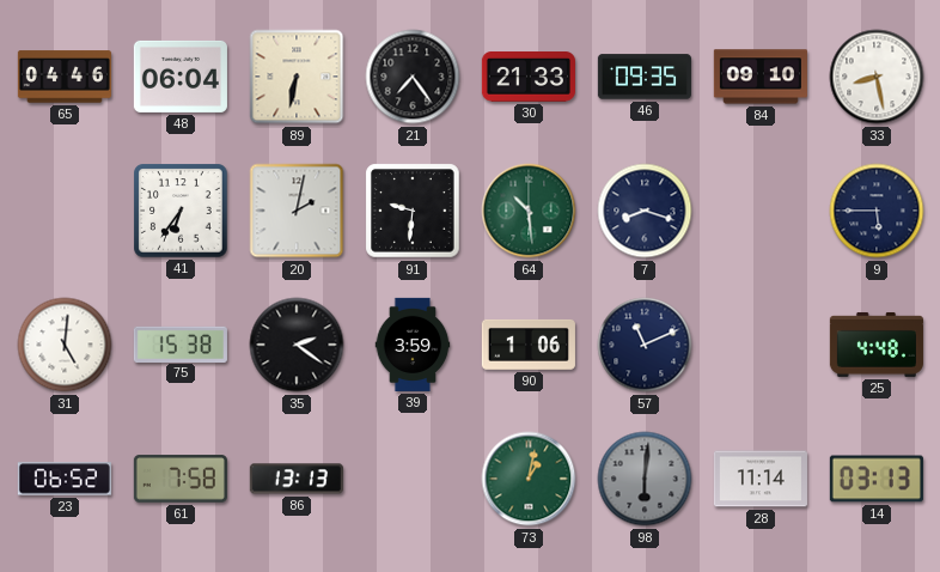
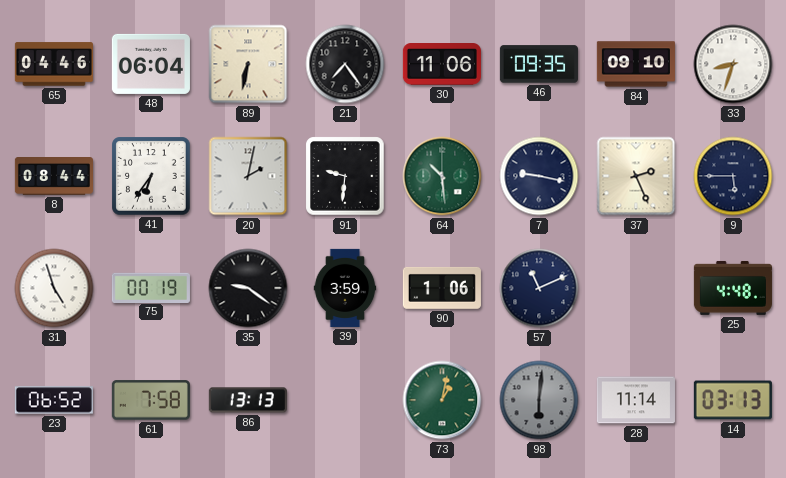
30: 21:33 -> 11:06 (442, 65)
33: 8:28 -> 8:33 (733, 64)
8: none -> 08:44 (53, 177)
7: 8:18 -> 9:17 (539, 176)
37: none -> 2:26 (636, 176)
31: 5:01 -> 4:57 (54, 288)
75: 15:38 -> 00:19 (151, 287)
35: 2:21 -> 9:21 (248, 288)
